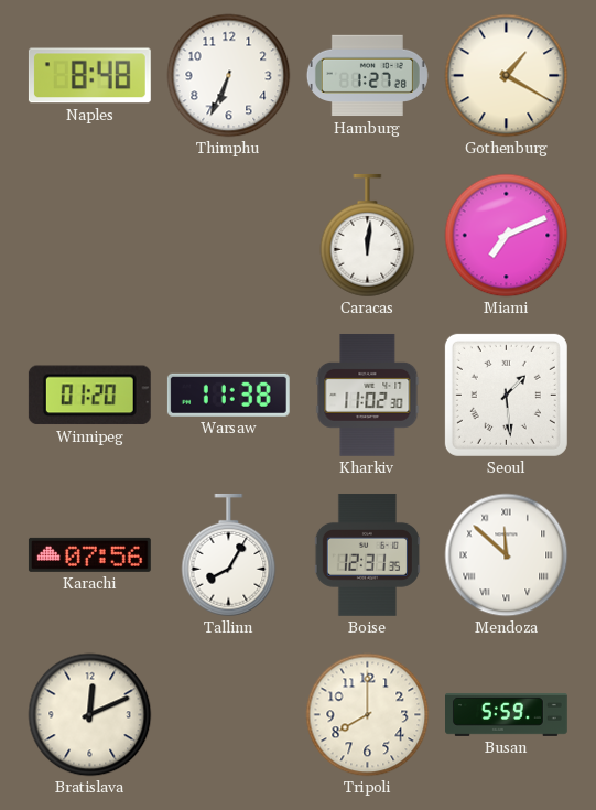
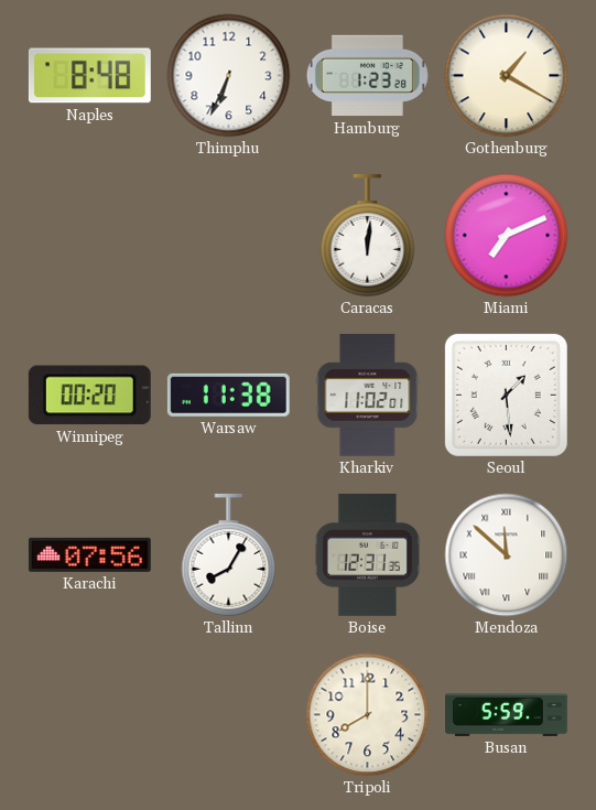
Hamburg: 1:27 -> 1:23 (367, 76)
Winnipeg: 01:20 -> 00:20 (89, 396)
Kharkiv: 11:02:30 -> 11:02:01 (368, 395)
Bratislava: 12:11 -> none (90, 715)
